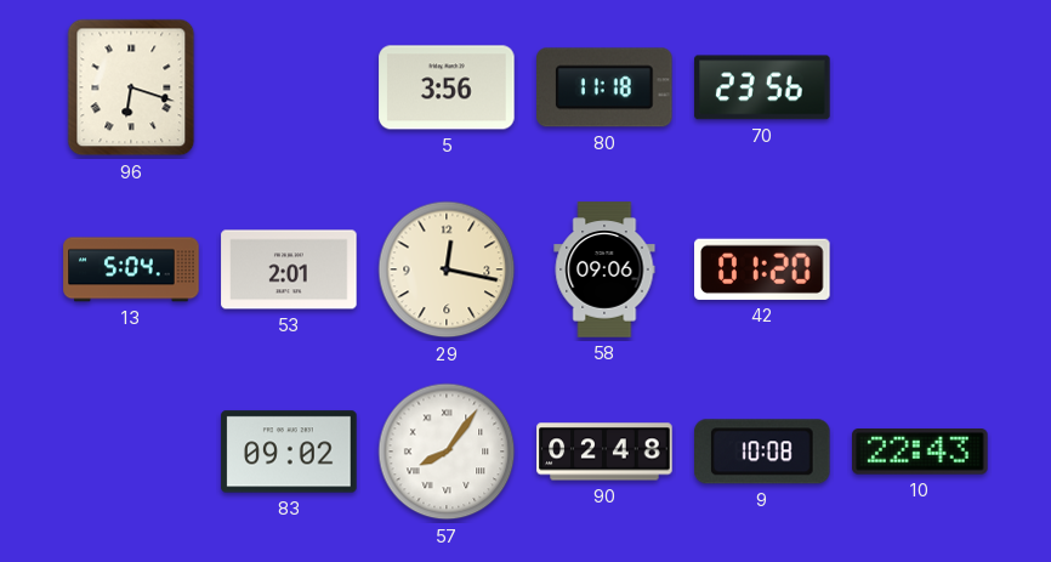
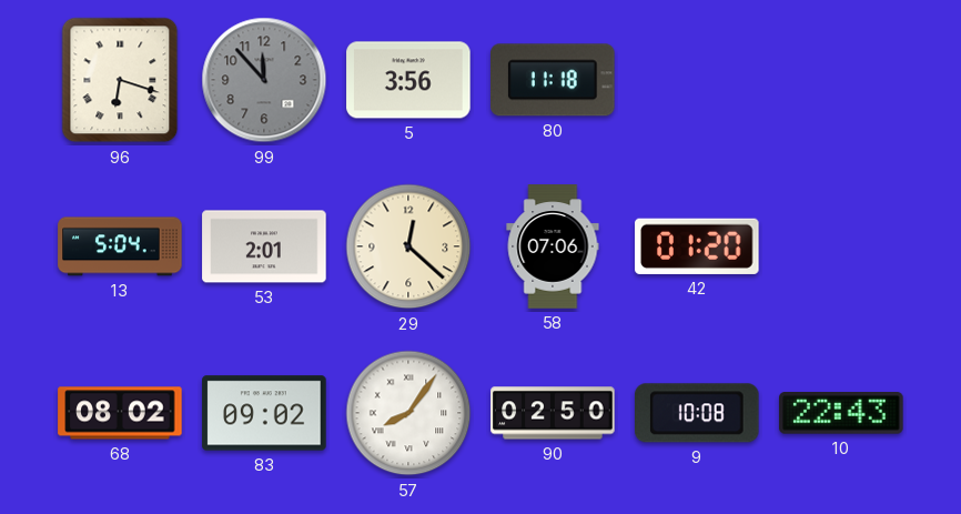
99: none -> 11:53 (264, 80)
70: 23:56 -> none (762, 87)
29: 12:17 -> 12:22 (408, 246)
58: 09:06 -> 07:06 (553, 246)
68: none -> 08:02 (120, 413)
90: 02:48 -> 02:50 (553, 413)
